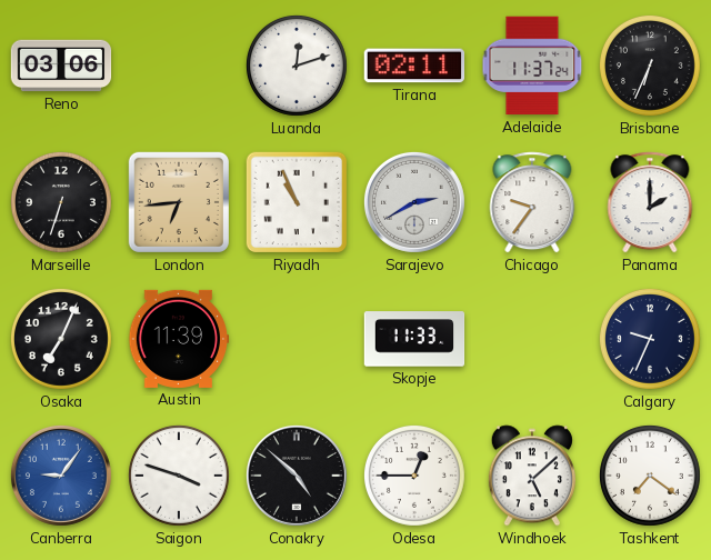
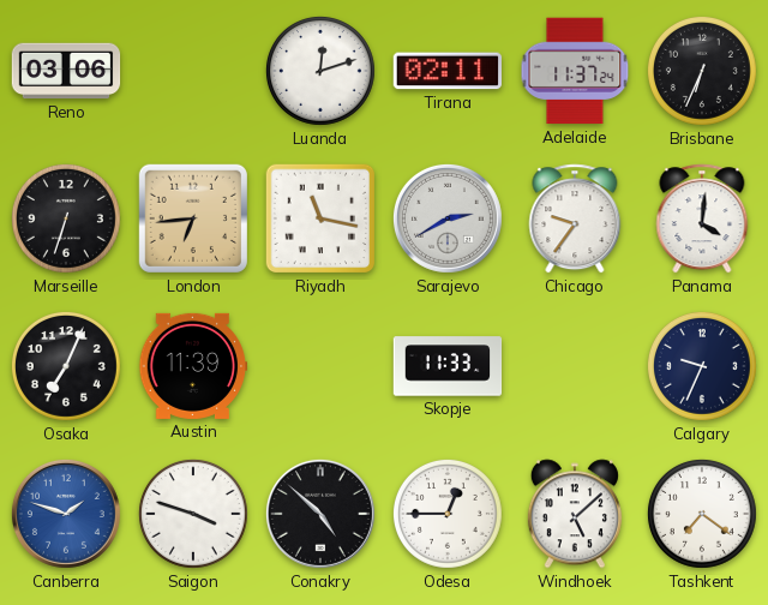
Riyadh: 10:56 -> 11:17 (320, 218)
Panama: 2:00 -> 4:01 (702, 218)
Canberra: 9:06 -> 1:48 (66, 514)
